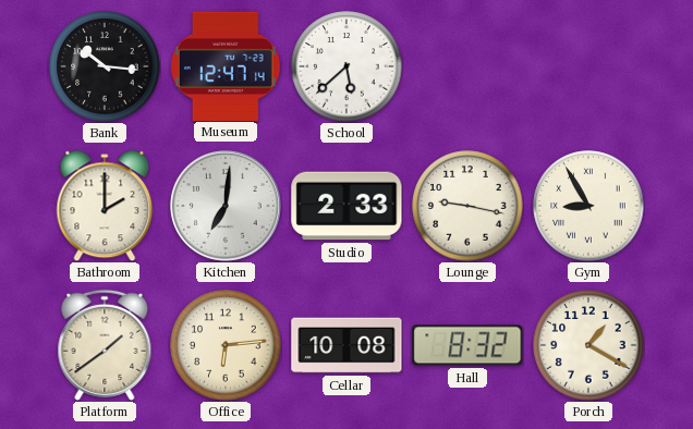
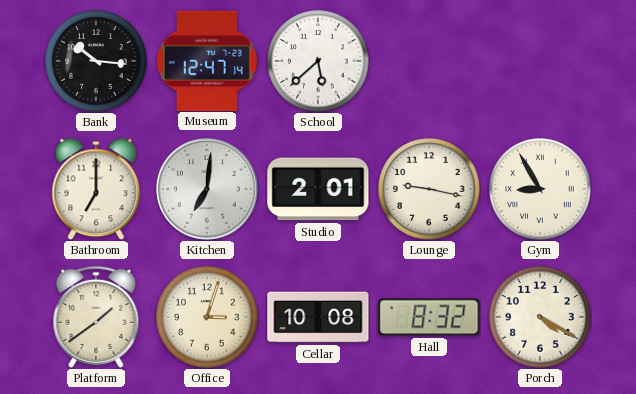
Bathroom: 2:00 -> 7:00 (96, 189)
Studio: 2:33 -> 2:01 (318, 189)
Office: 6:14 -> 3:03 (207, 317)
Porch: 1:20 -> 4:20 (540, 317)
